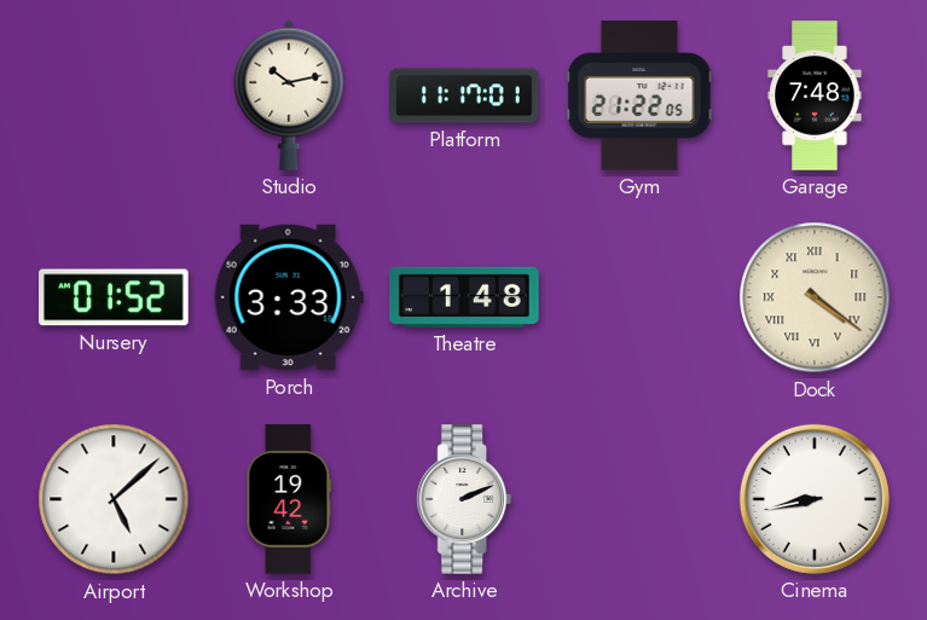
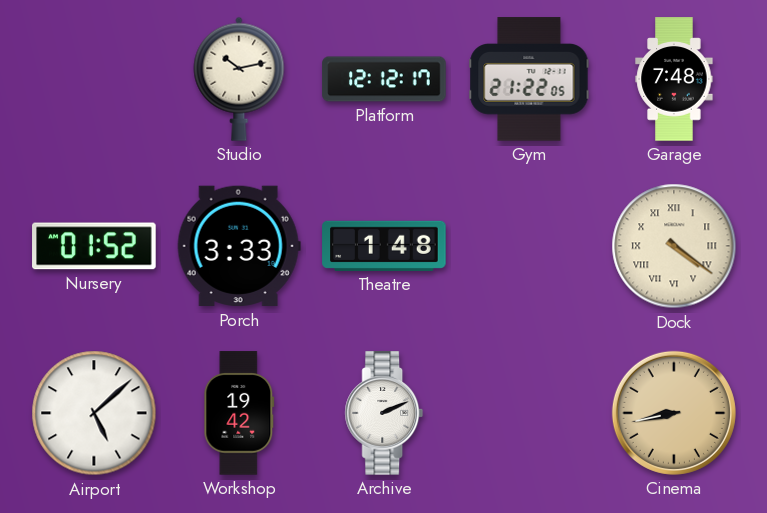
Platform: 11:17 -> 12:12 (384, 79)
Cinema dial: white -> champagne (674, 413)
